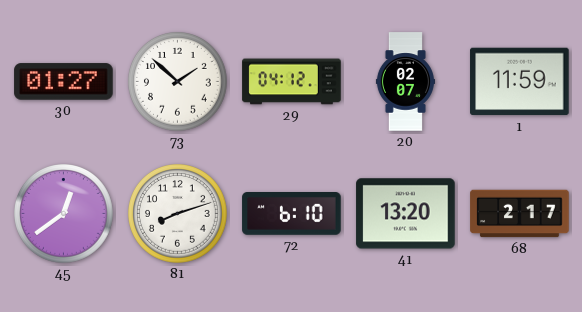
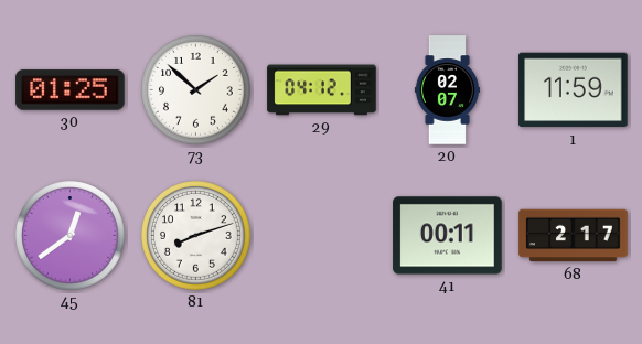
30: 01:27 -> 01:25 (71, 90)
72: 6:10 -> none (292, 214)
41: 13:20 -> 00:11 (448, 236)
